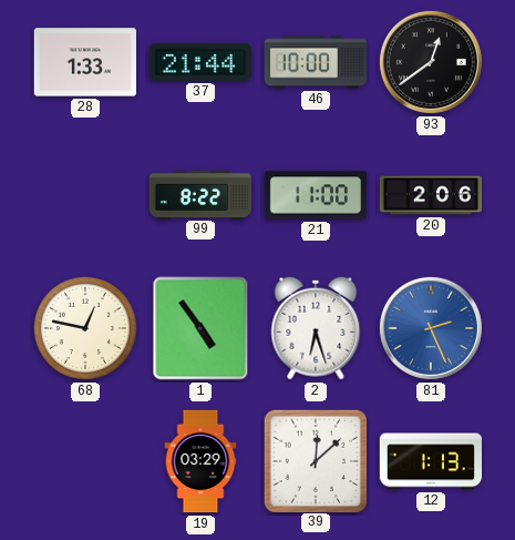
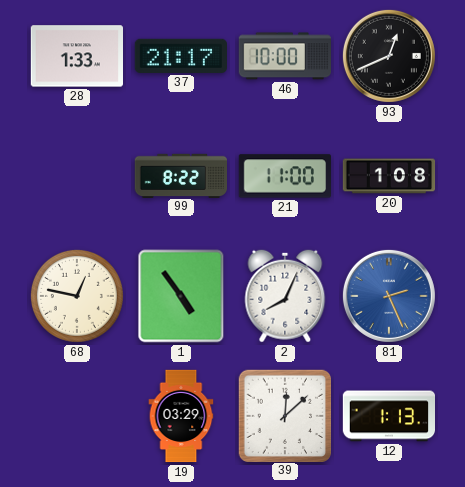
37: 21:44 -> 21:17 (180, 56)
93: 12:39 -> 12:41 (389, 56)
20: 2:06 -> 1:08 (389, 176)
2: 6:27 -> 8:04 (285, 296)
